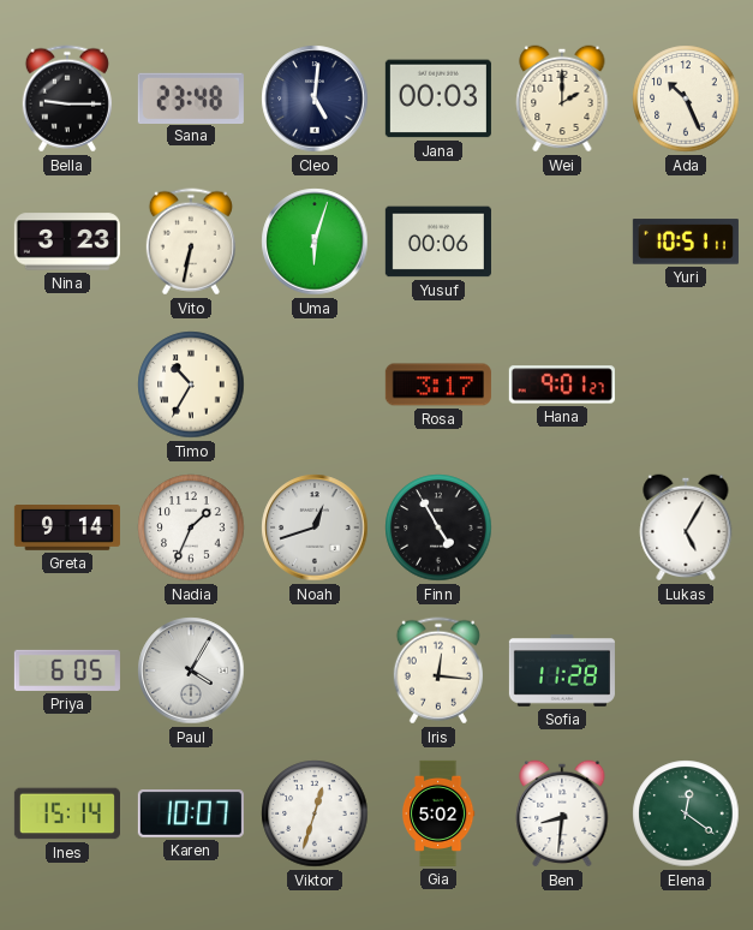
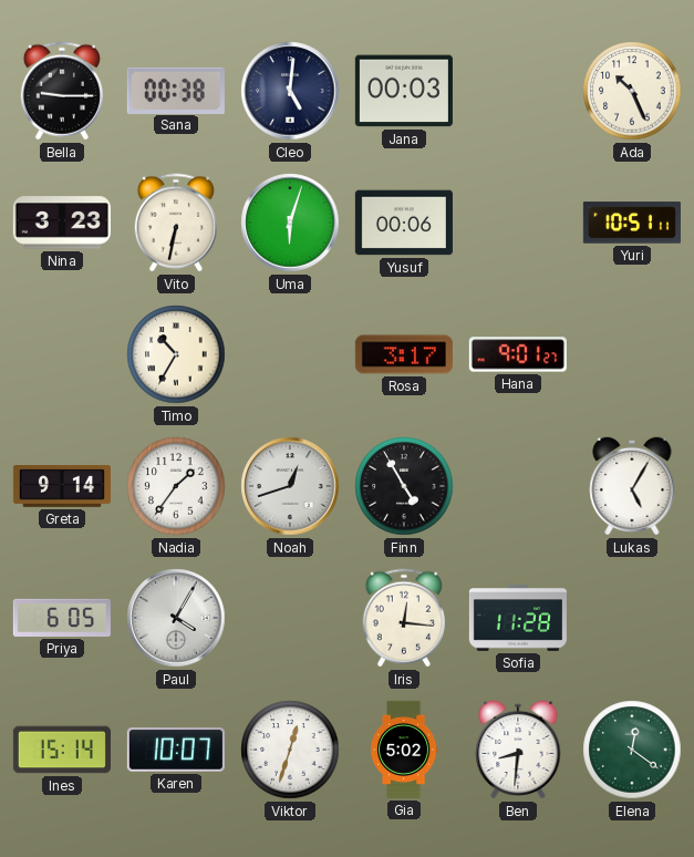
Sana: 23:48 -> 00:38 (176, 90)
Wei: 2:00 -> none (562, 99)
Nadia: 1:34 -> 1:36 (176, 486)
